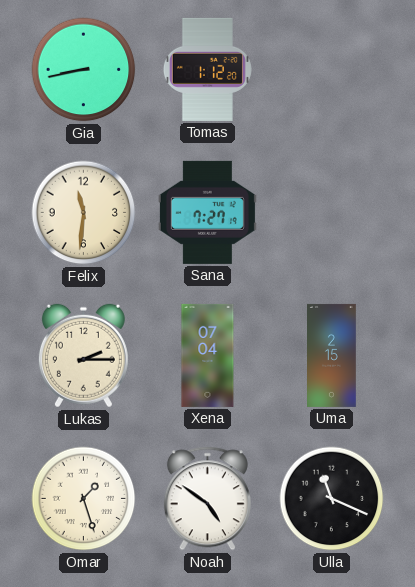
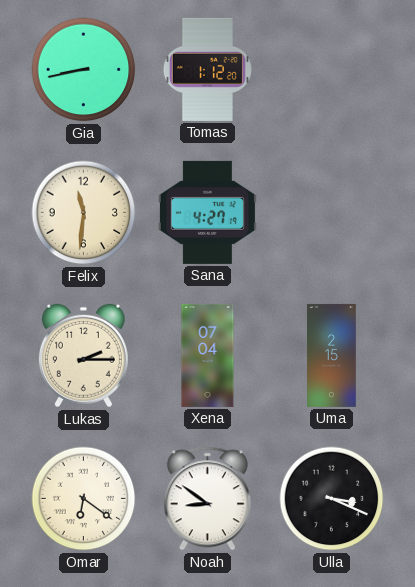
Sana: 7:27 -> 4:27 (207, 212)
Omar: 1:27 -> 6:21 (84, 499)
Noah: 4:51 -> 8:51 (207, 499)
Ulla: 11:19 -> 3:19 (332, 499)
